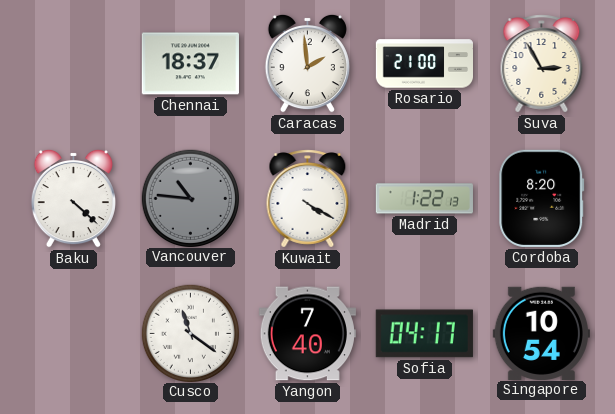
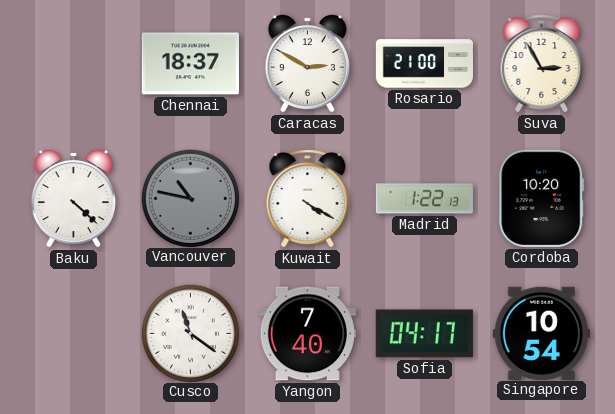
Caracas: 1:59 -> 2:50 (307, 63)
Vancouver: 10:46 -> 10:47 (190, 198)
Cordoba: 8:20 -> 10:20 (542, 198)
